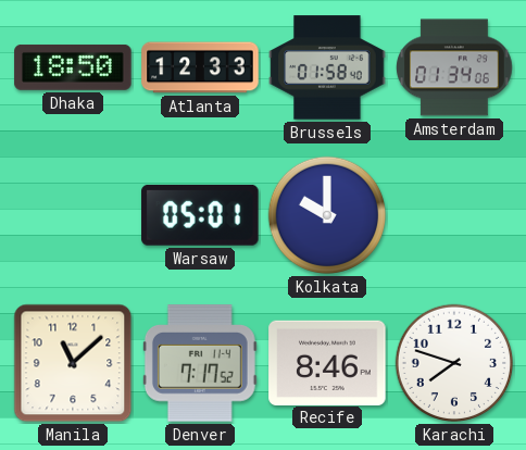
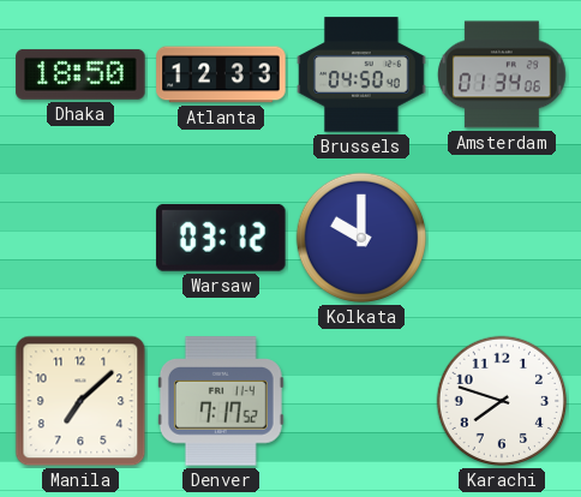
Brussels: 01:58 -> 04:50 (361, 74)
Warsaw: 05:01 -> 03:12 (221, 238)
Manila: 11:08 -> 7:08 (80, 401)
Recife: 8:46 -> none (327, 362)
